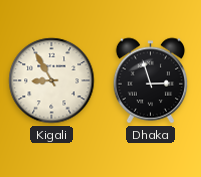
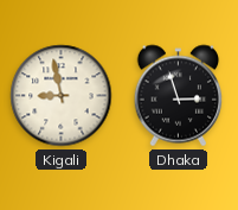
Kigali: 8:55 -> 8:58 (62, 96)
